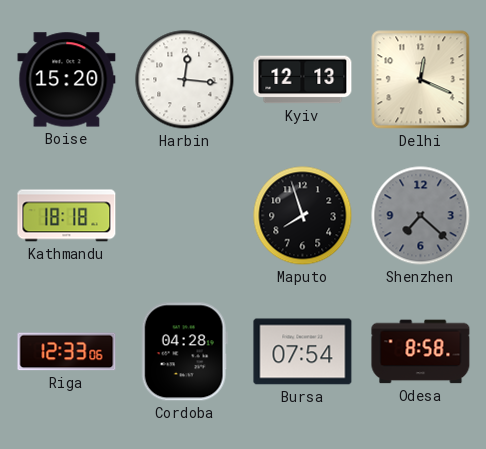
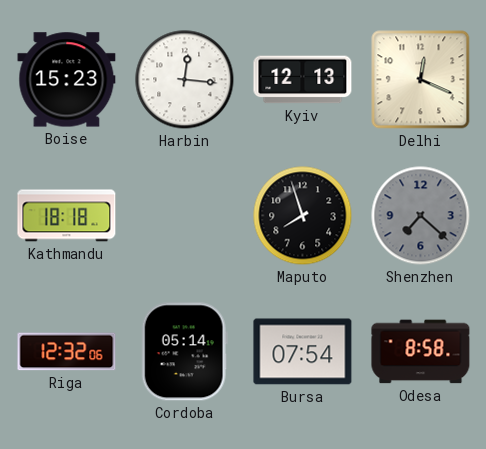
Boise: 15:20 -> 15:23 (67, 80)
Riga: 12:33 -> 12:32 (67, 352)
Cordoba: 04:28 -> 05:14 (184, 352)
